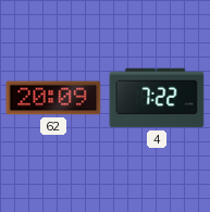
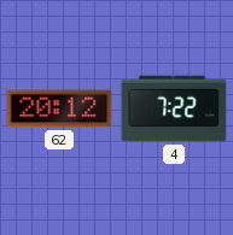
62: 20:09 -> 20:12 (59, 108)
